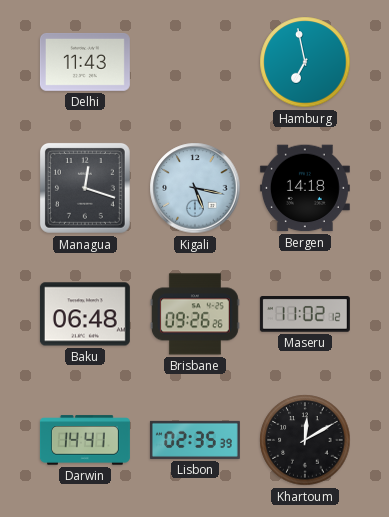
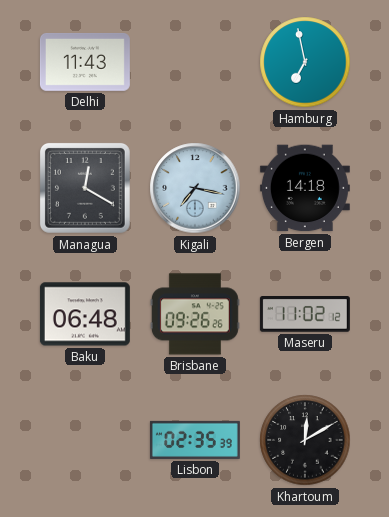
Managua: 12:18 -> 12:20 (85, 188)
Kigali: 5:17 -> 7:17 (195, 188)
Darwin: 14:41 -> none (85, 440)
